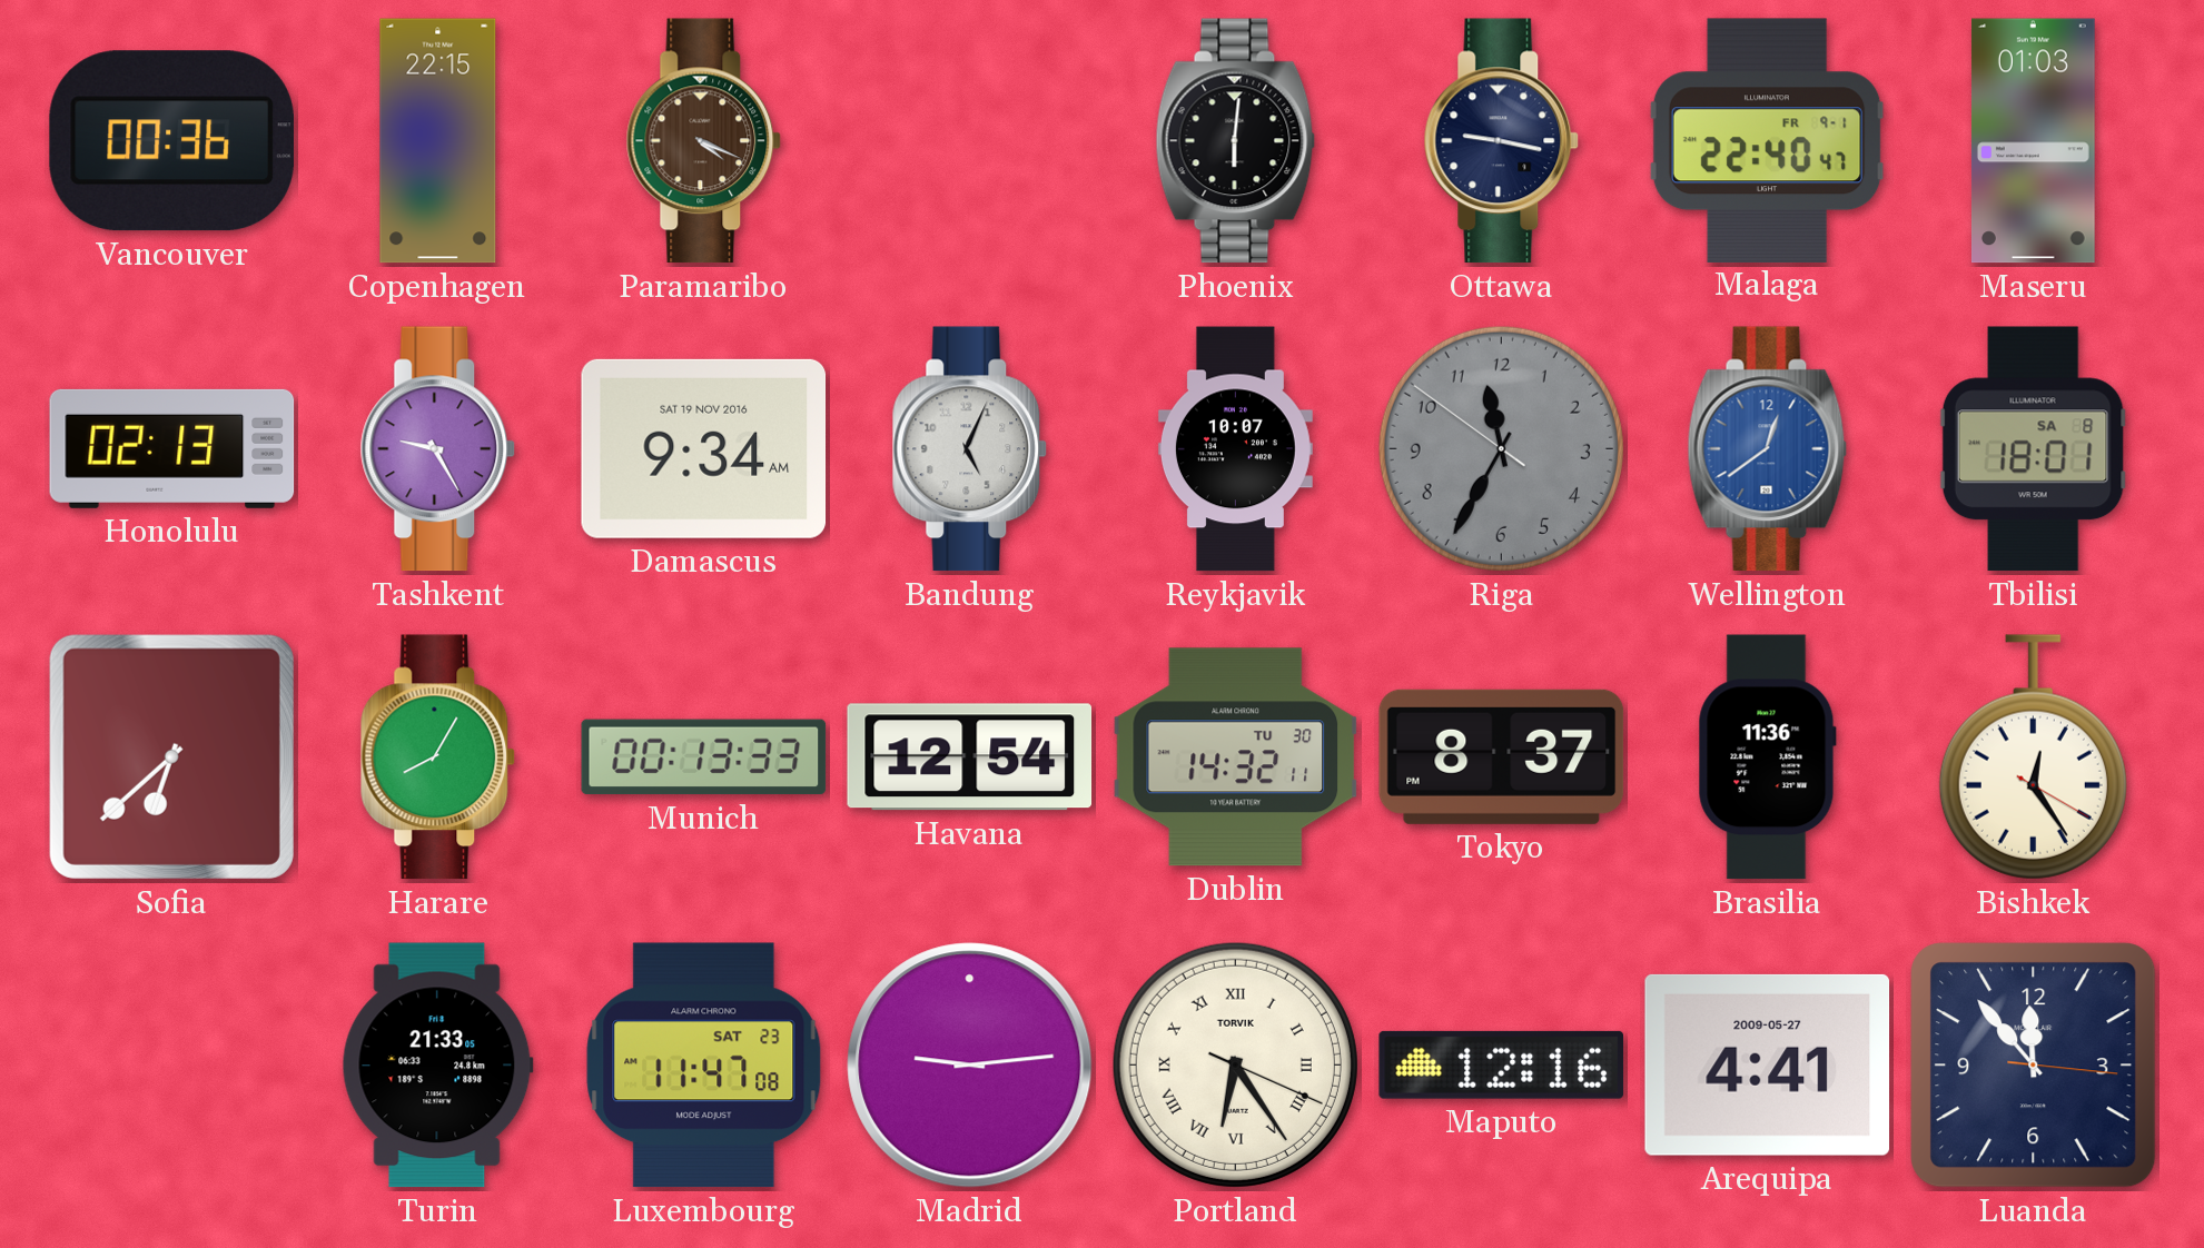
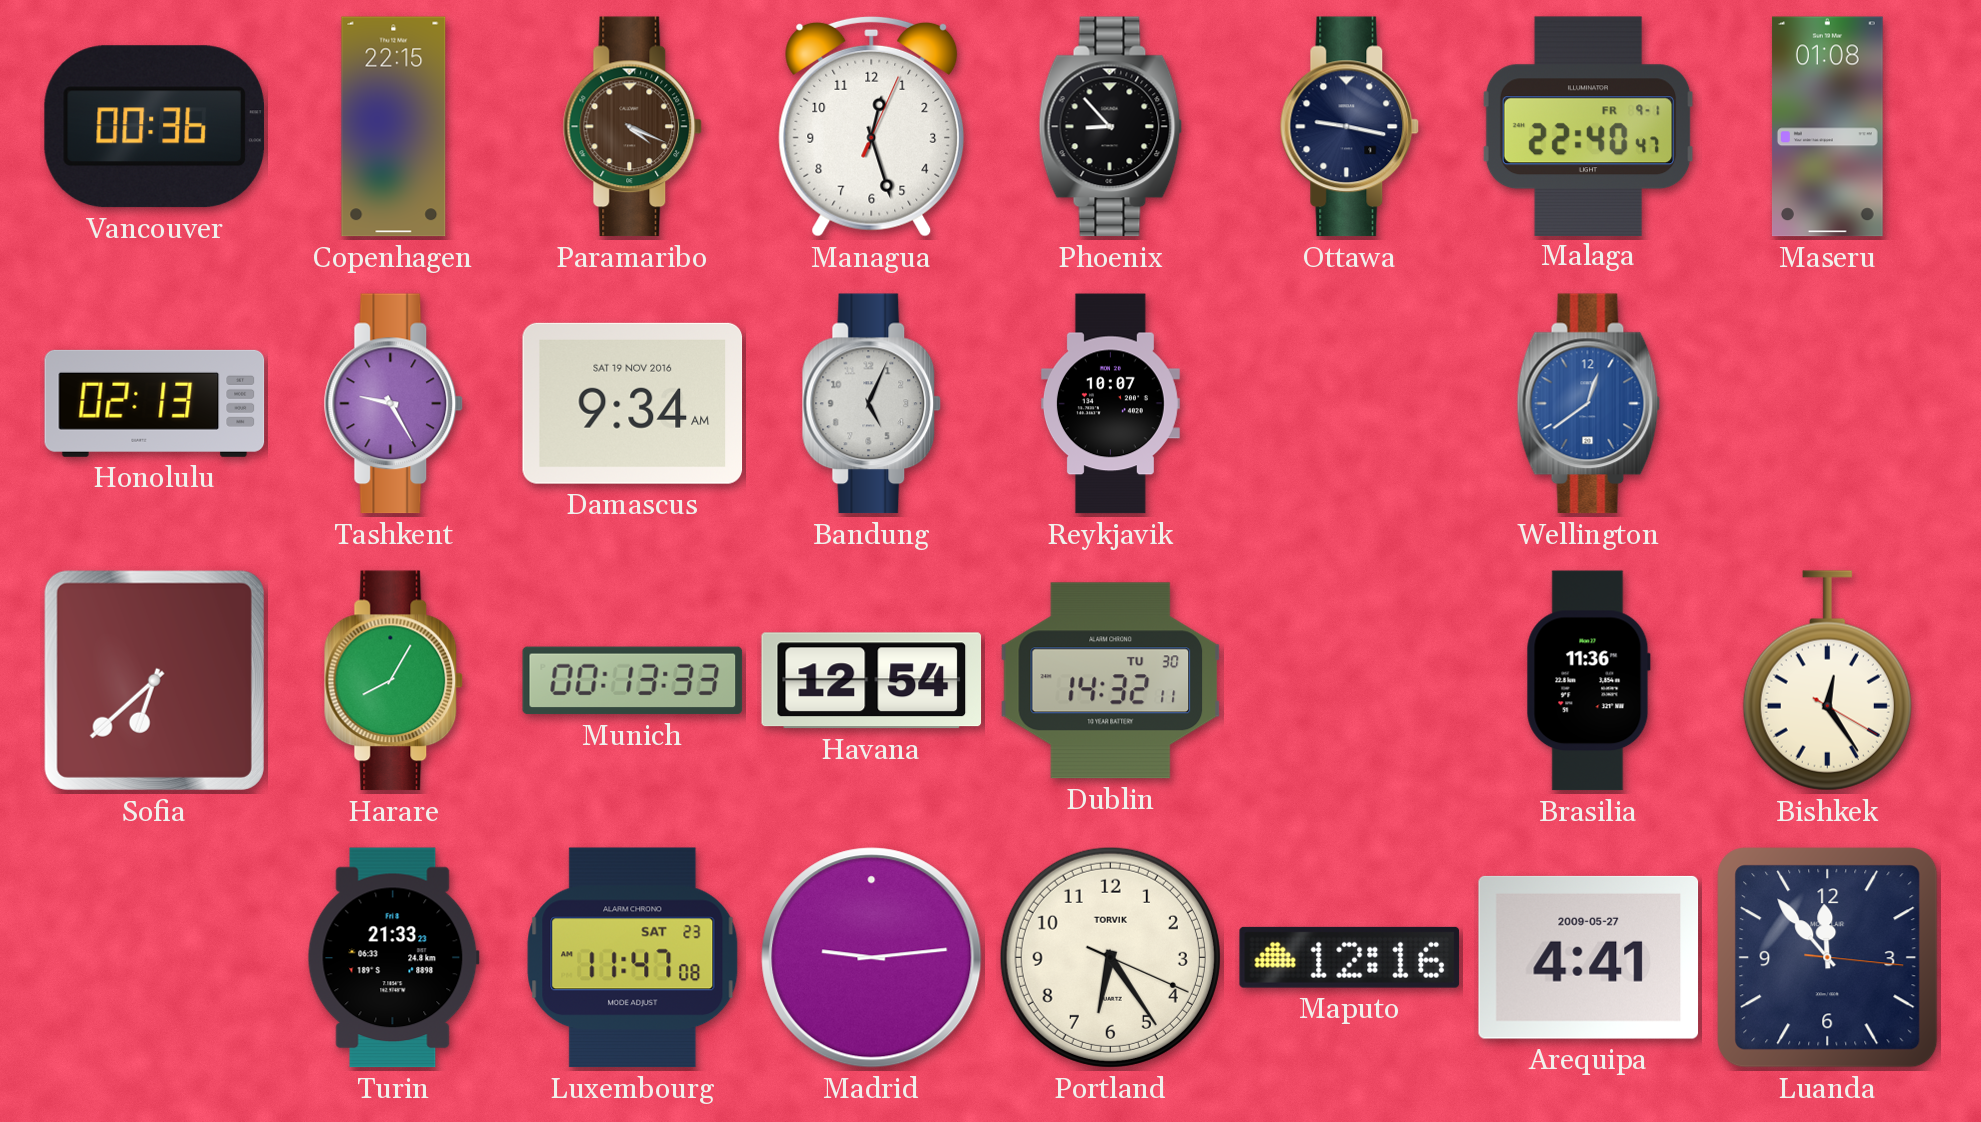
Managua: none -> 12:27 (872, 126)
Phoenix: 6:01 -> 8:53 (1111, 127)
Maseru: 01:03 -> 01:08 (1827, 127)
Riga: 11:34 -> none (1501, 448)
Tbilisi: 18:01 -> none (2033, 449)
Tokyo: 8:37 -> none (1502, 756)
Turin: 21:33:05 -> 21:33:23 (393, 958)
Portland numerals: Roman -> Arabic (1110, 957)
